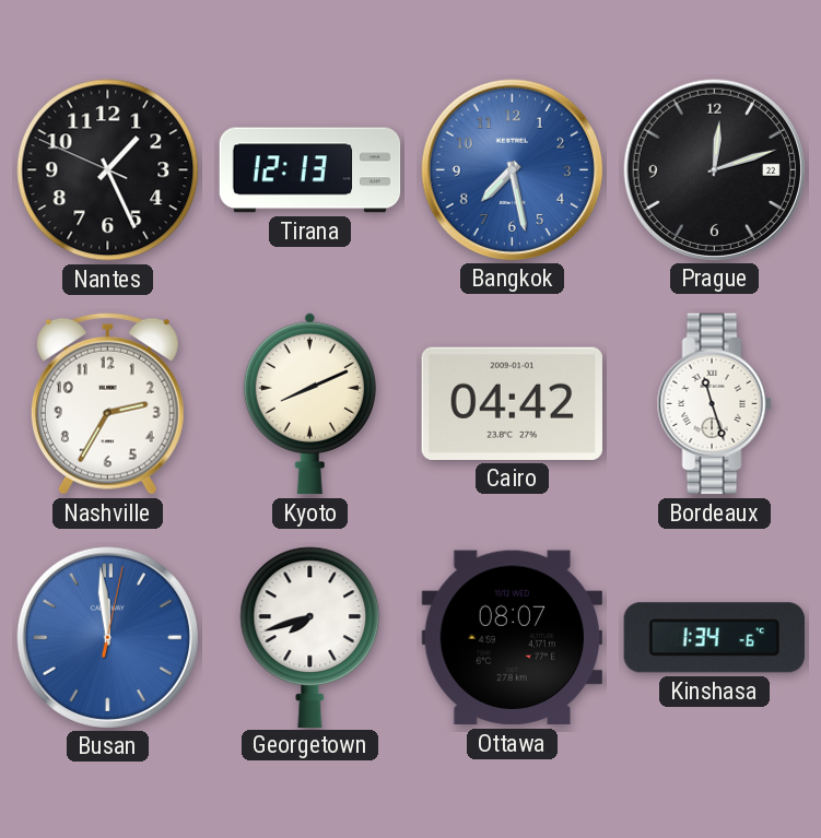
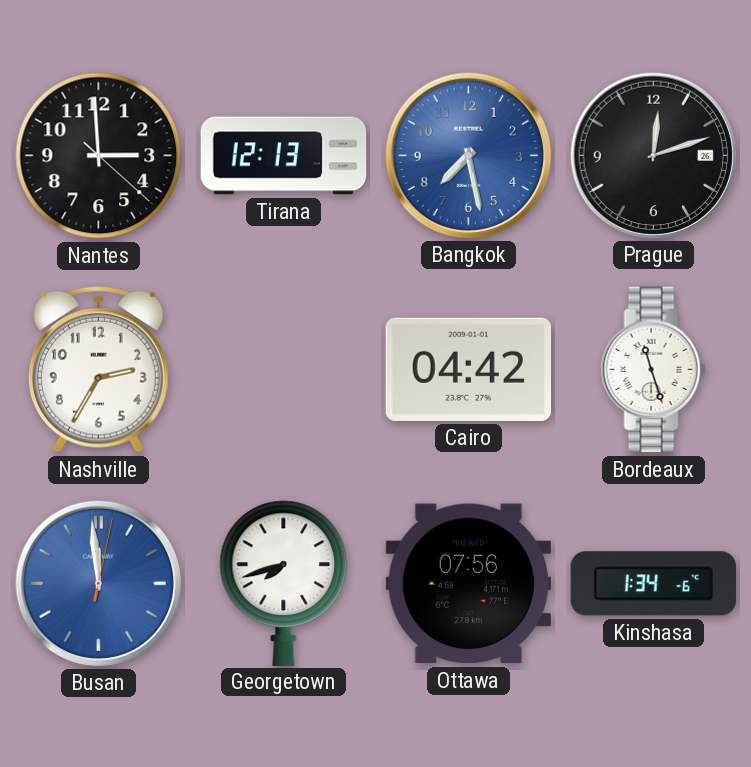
Nantes: 1:25 -> 2:59 (99, 156)
Prague date: 22 -> 26 (653, 155)
Kyoto: 8:11 -> none (309, 403)
Ottawa: 08:07 -> 07:56 (468, 584)
